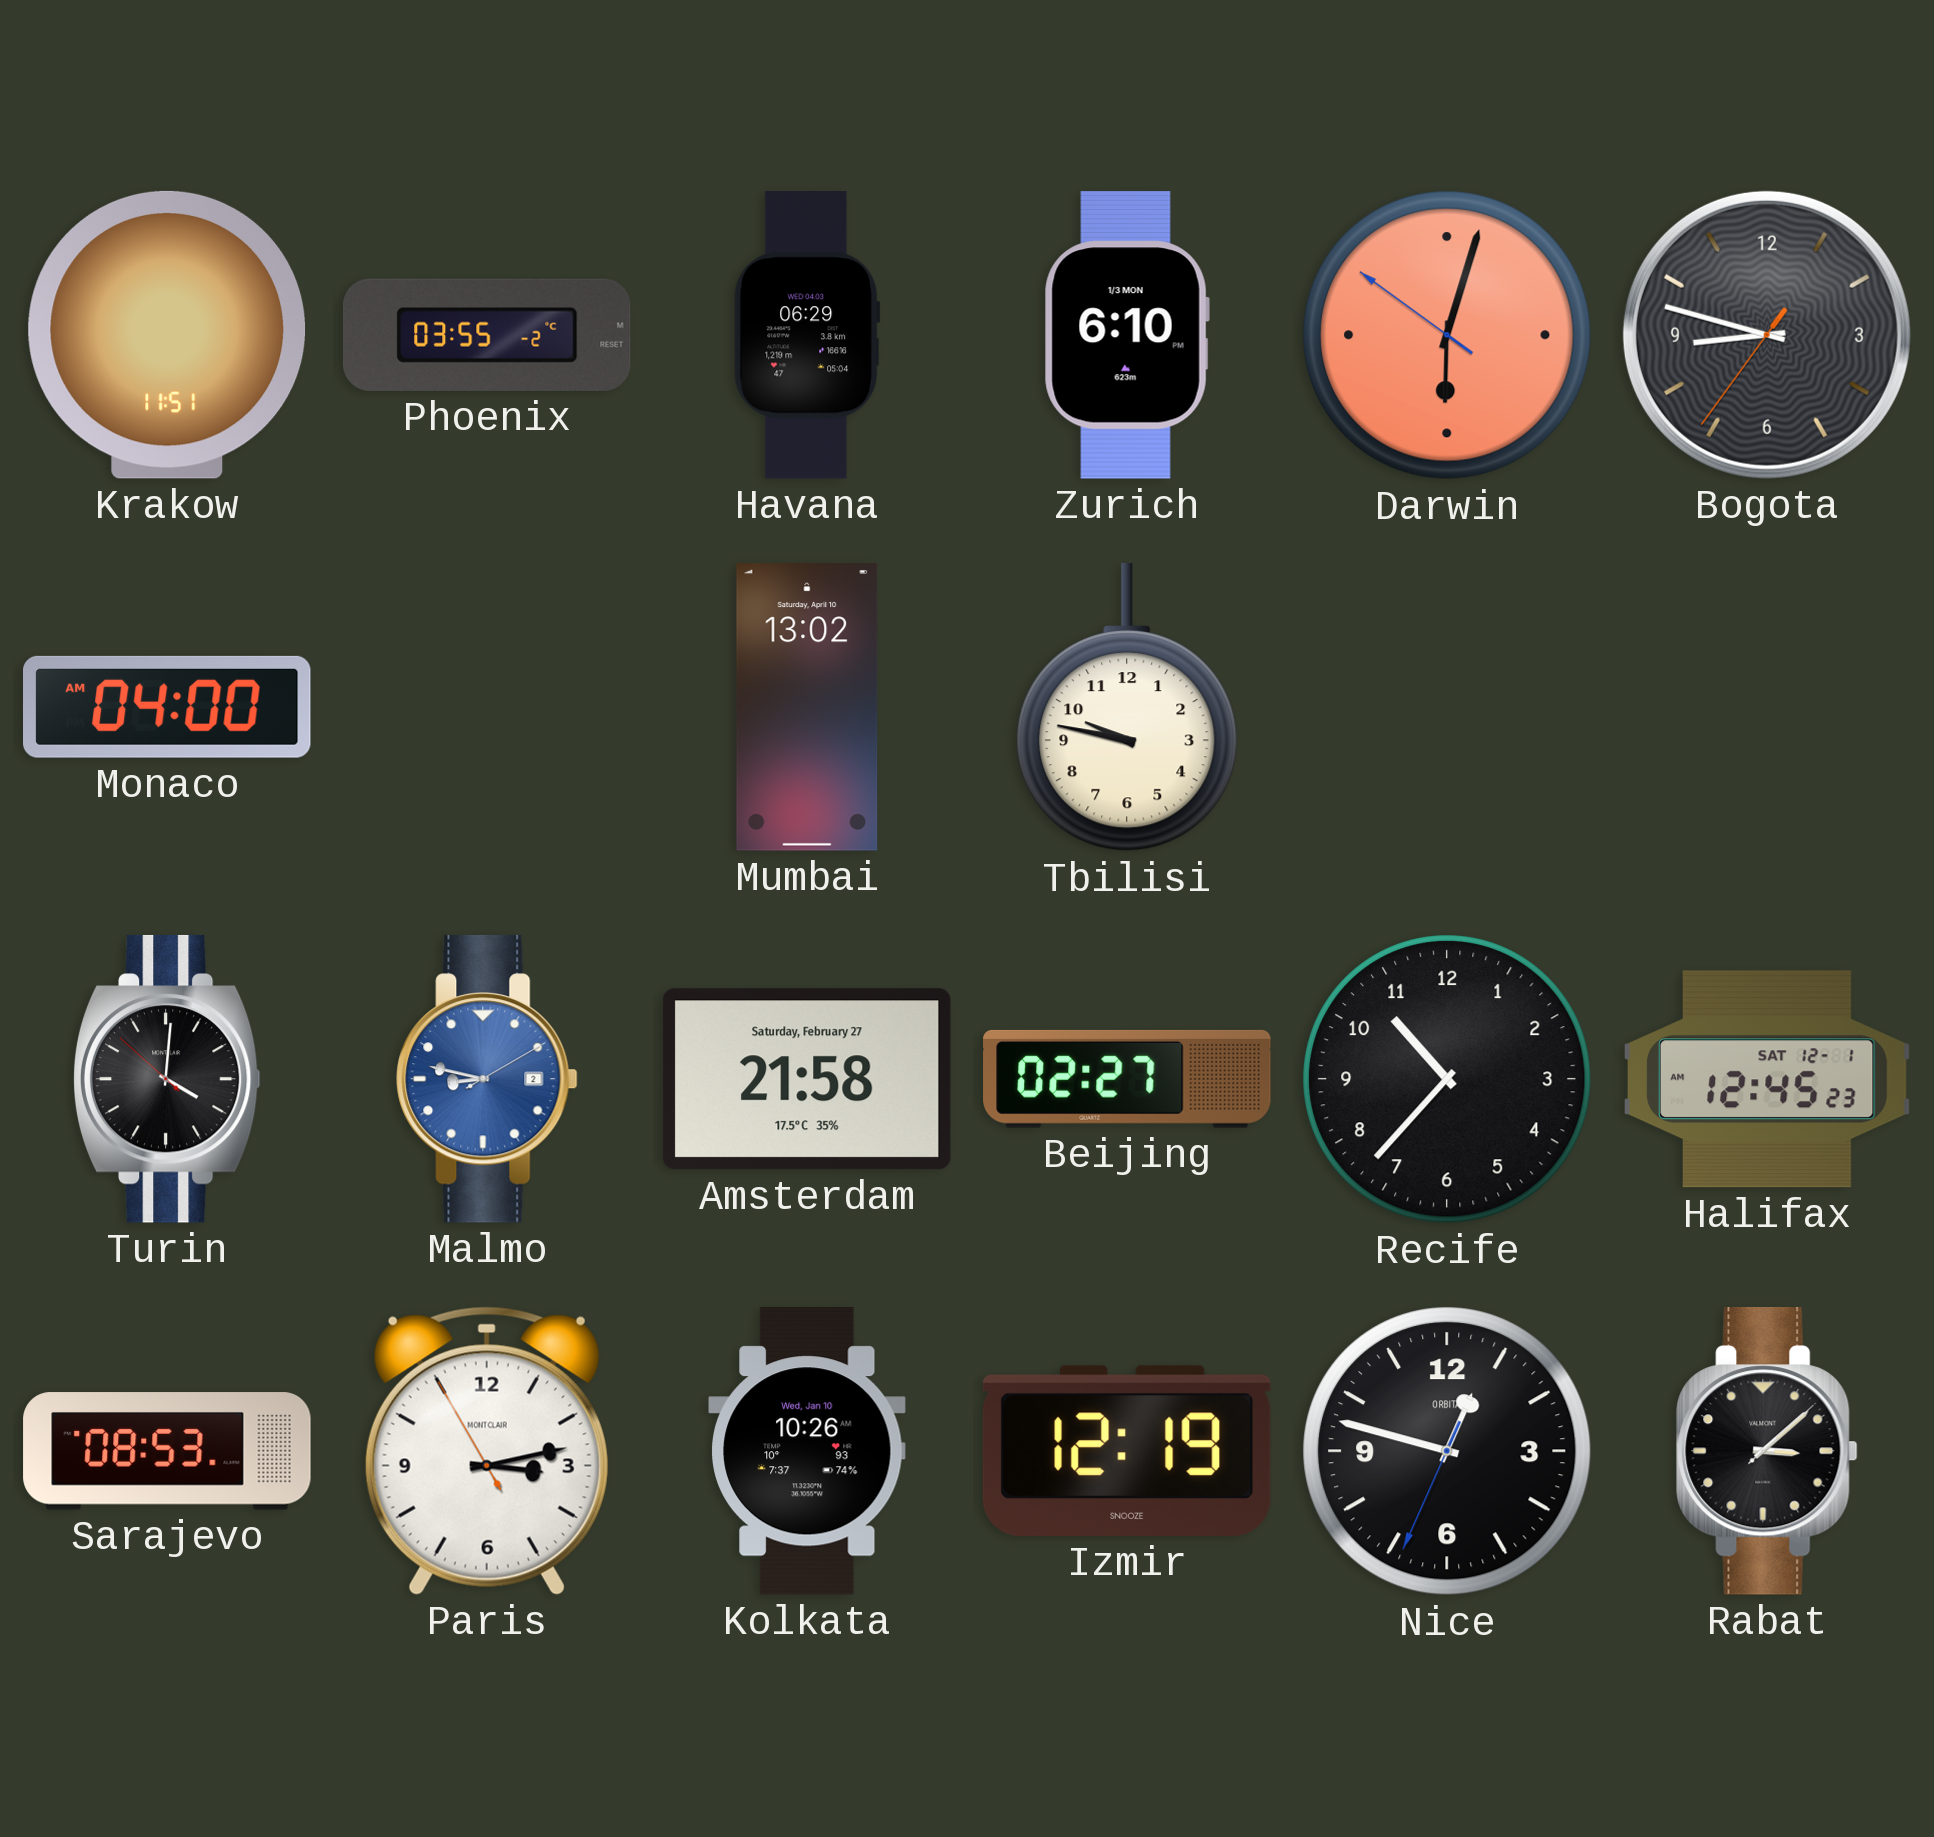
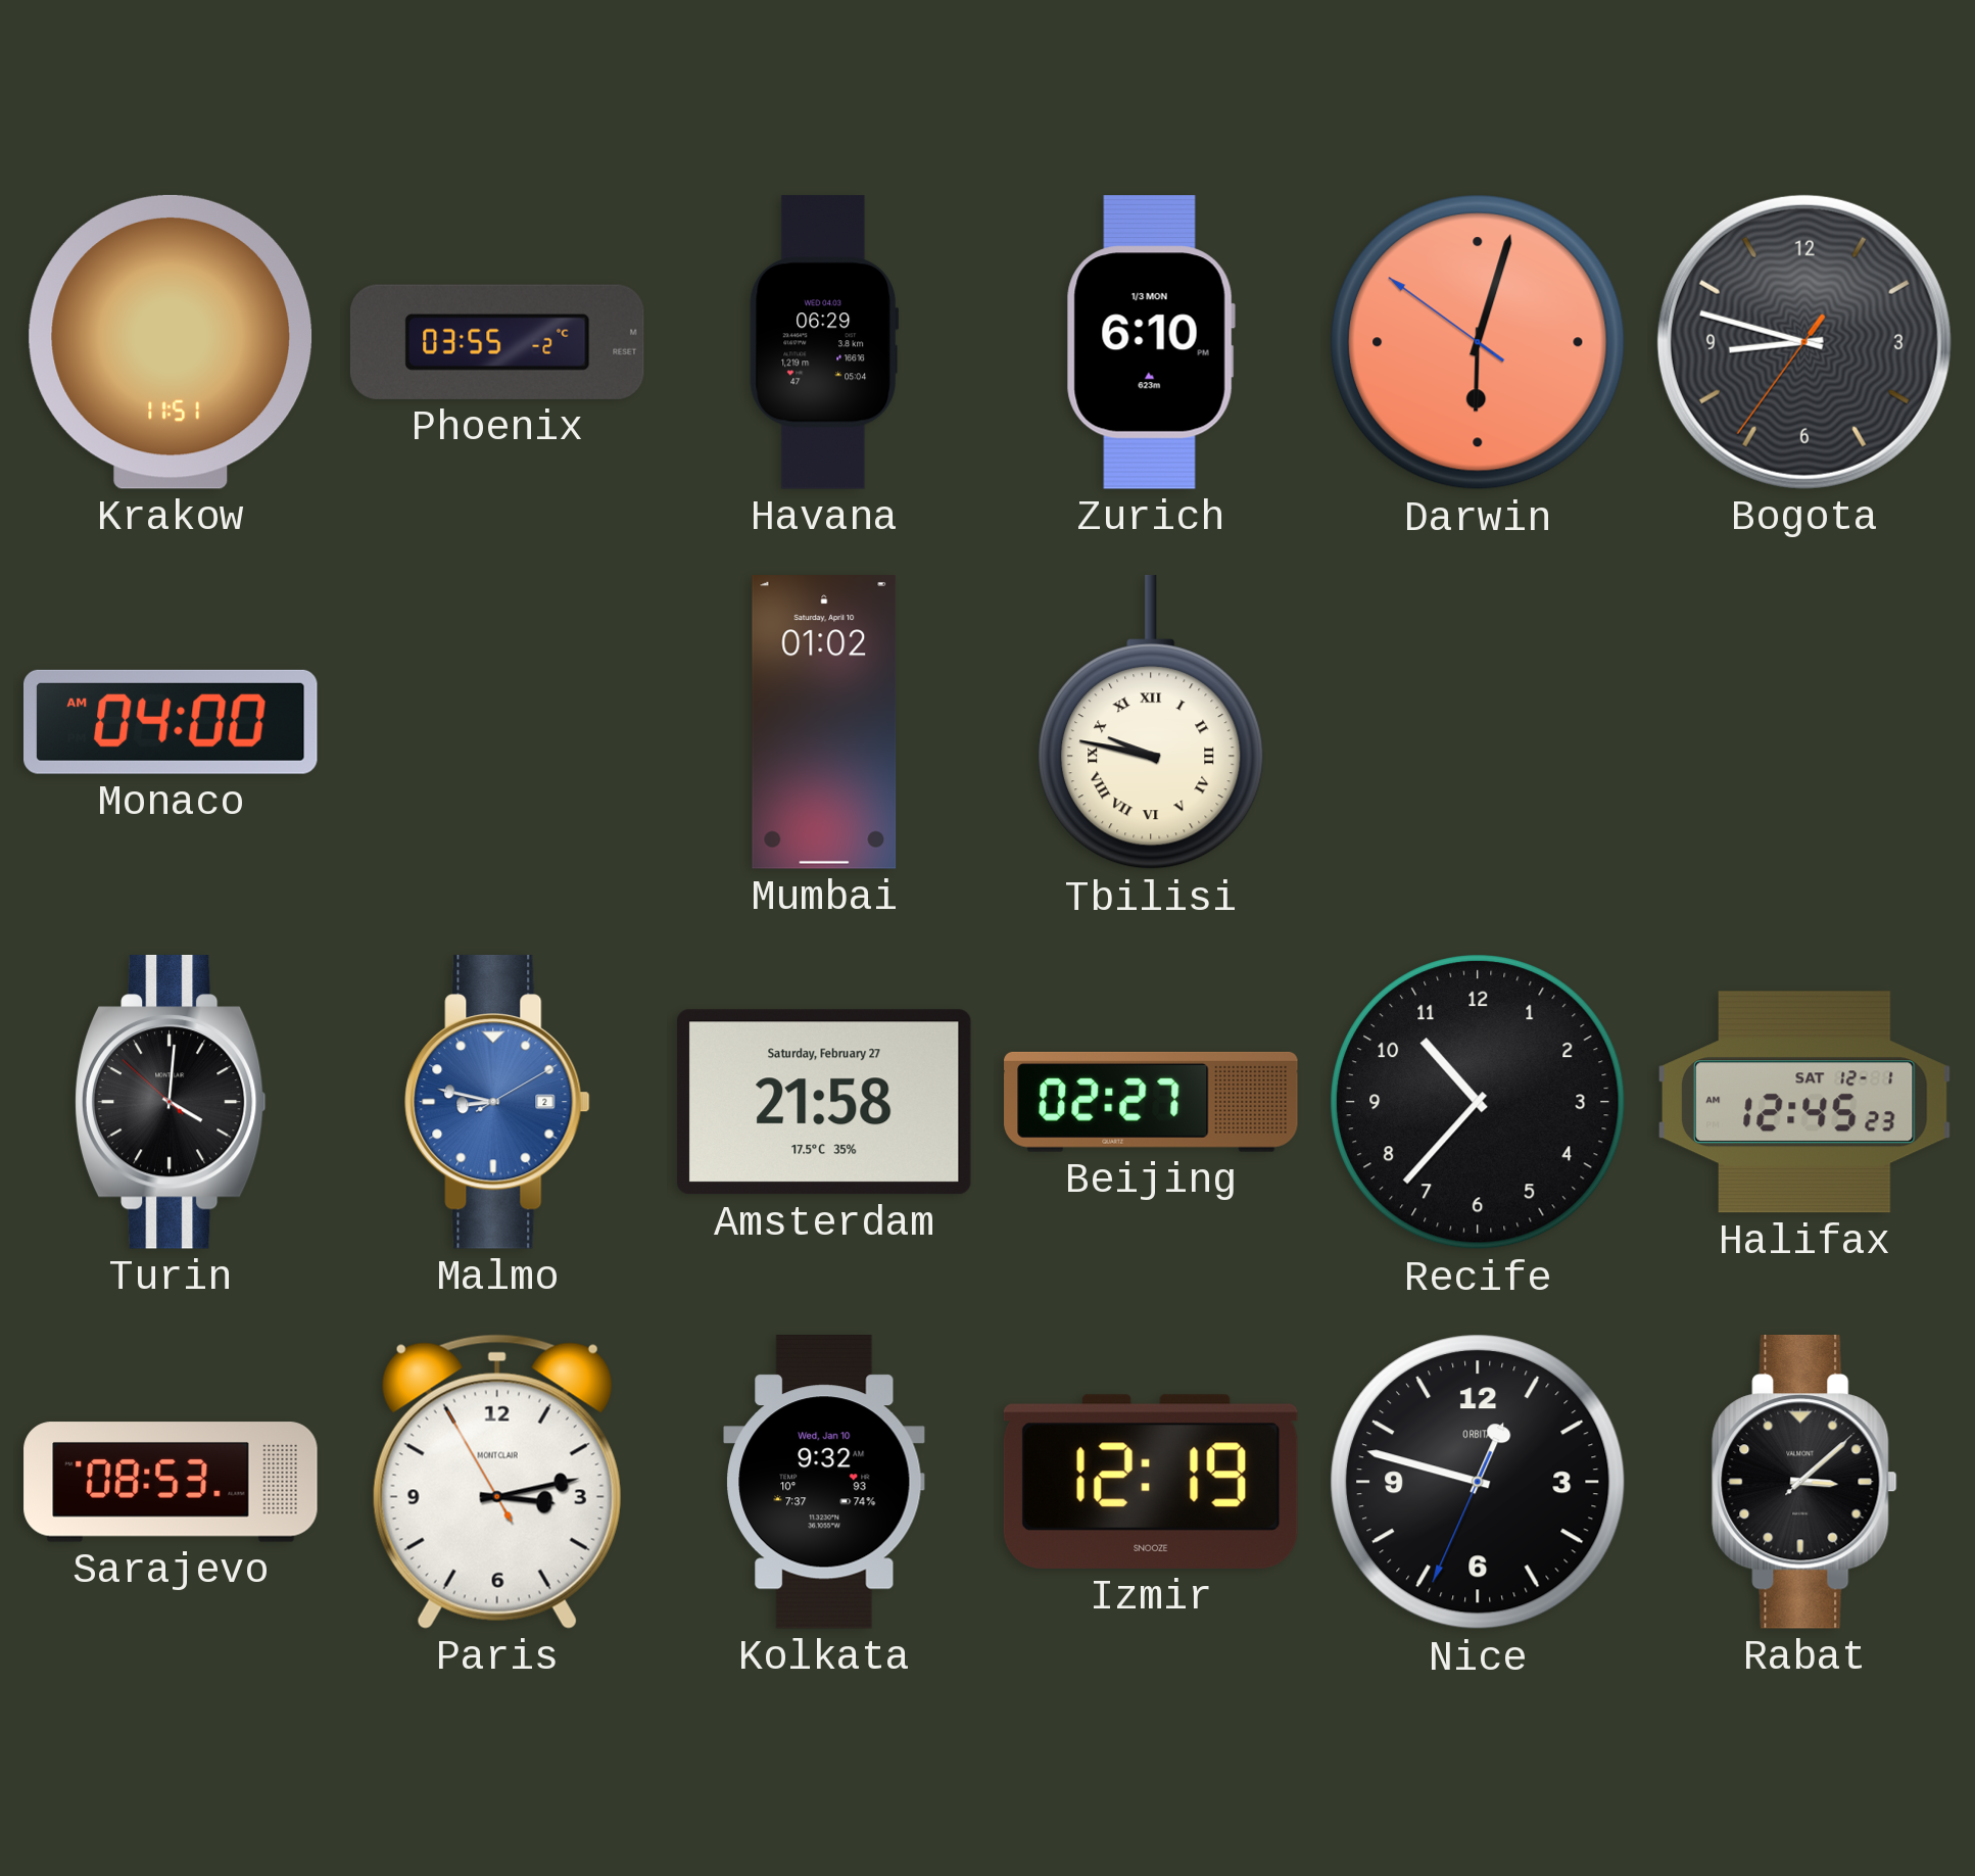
Mumbai: 13:02 -> 01:02 (824, 722)
Tbilisi numerals: Arabic -> Roman (1151, 722)
Kolkata: 10:26 -> 9:32 (824, 1483)
